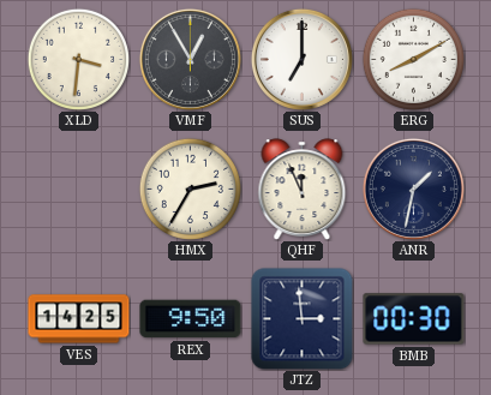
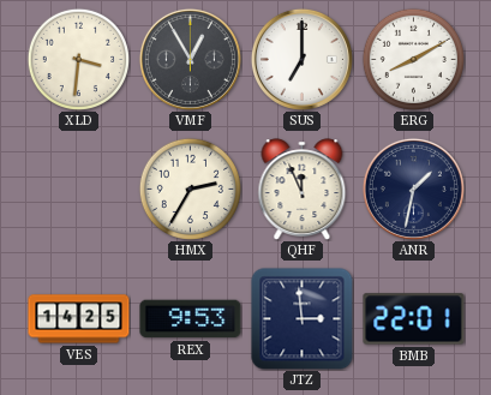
REX: 9:50 -> 9:53 (191, 319)
BMB: 00:30 -> 22:01 (414, 319)
